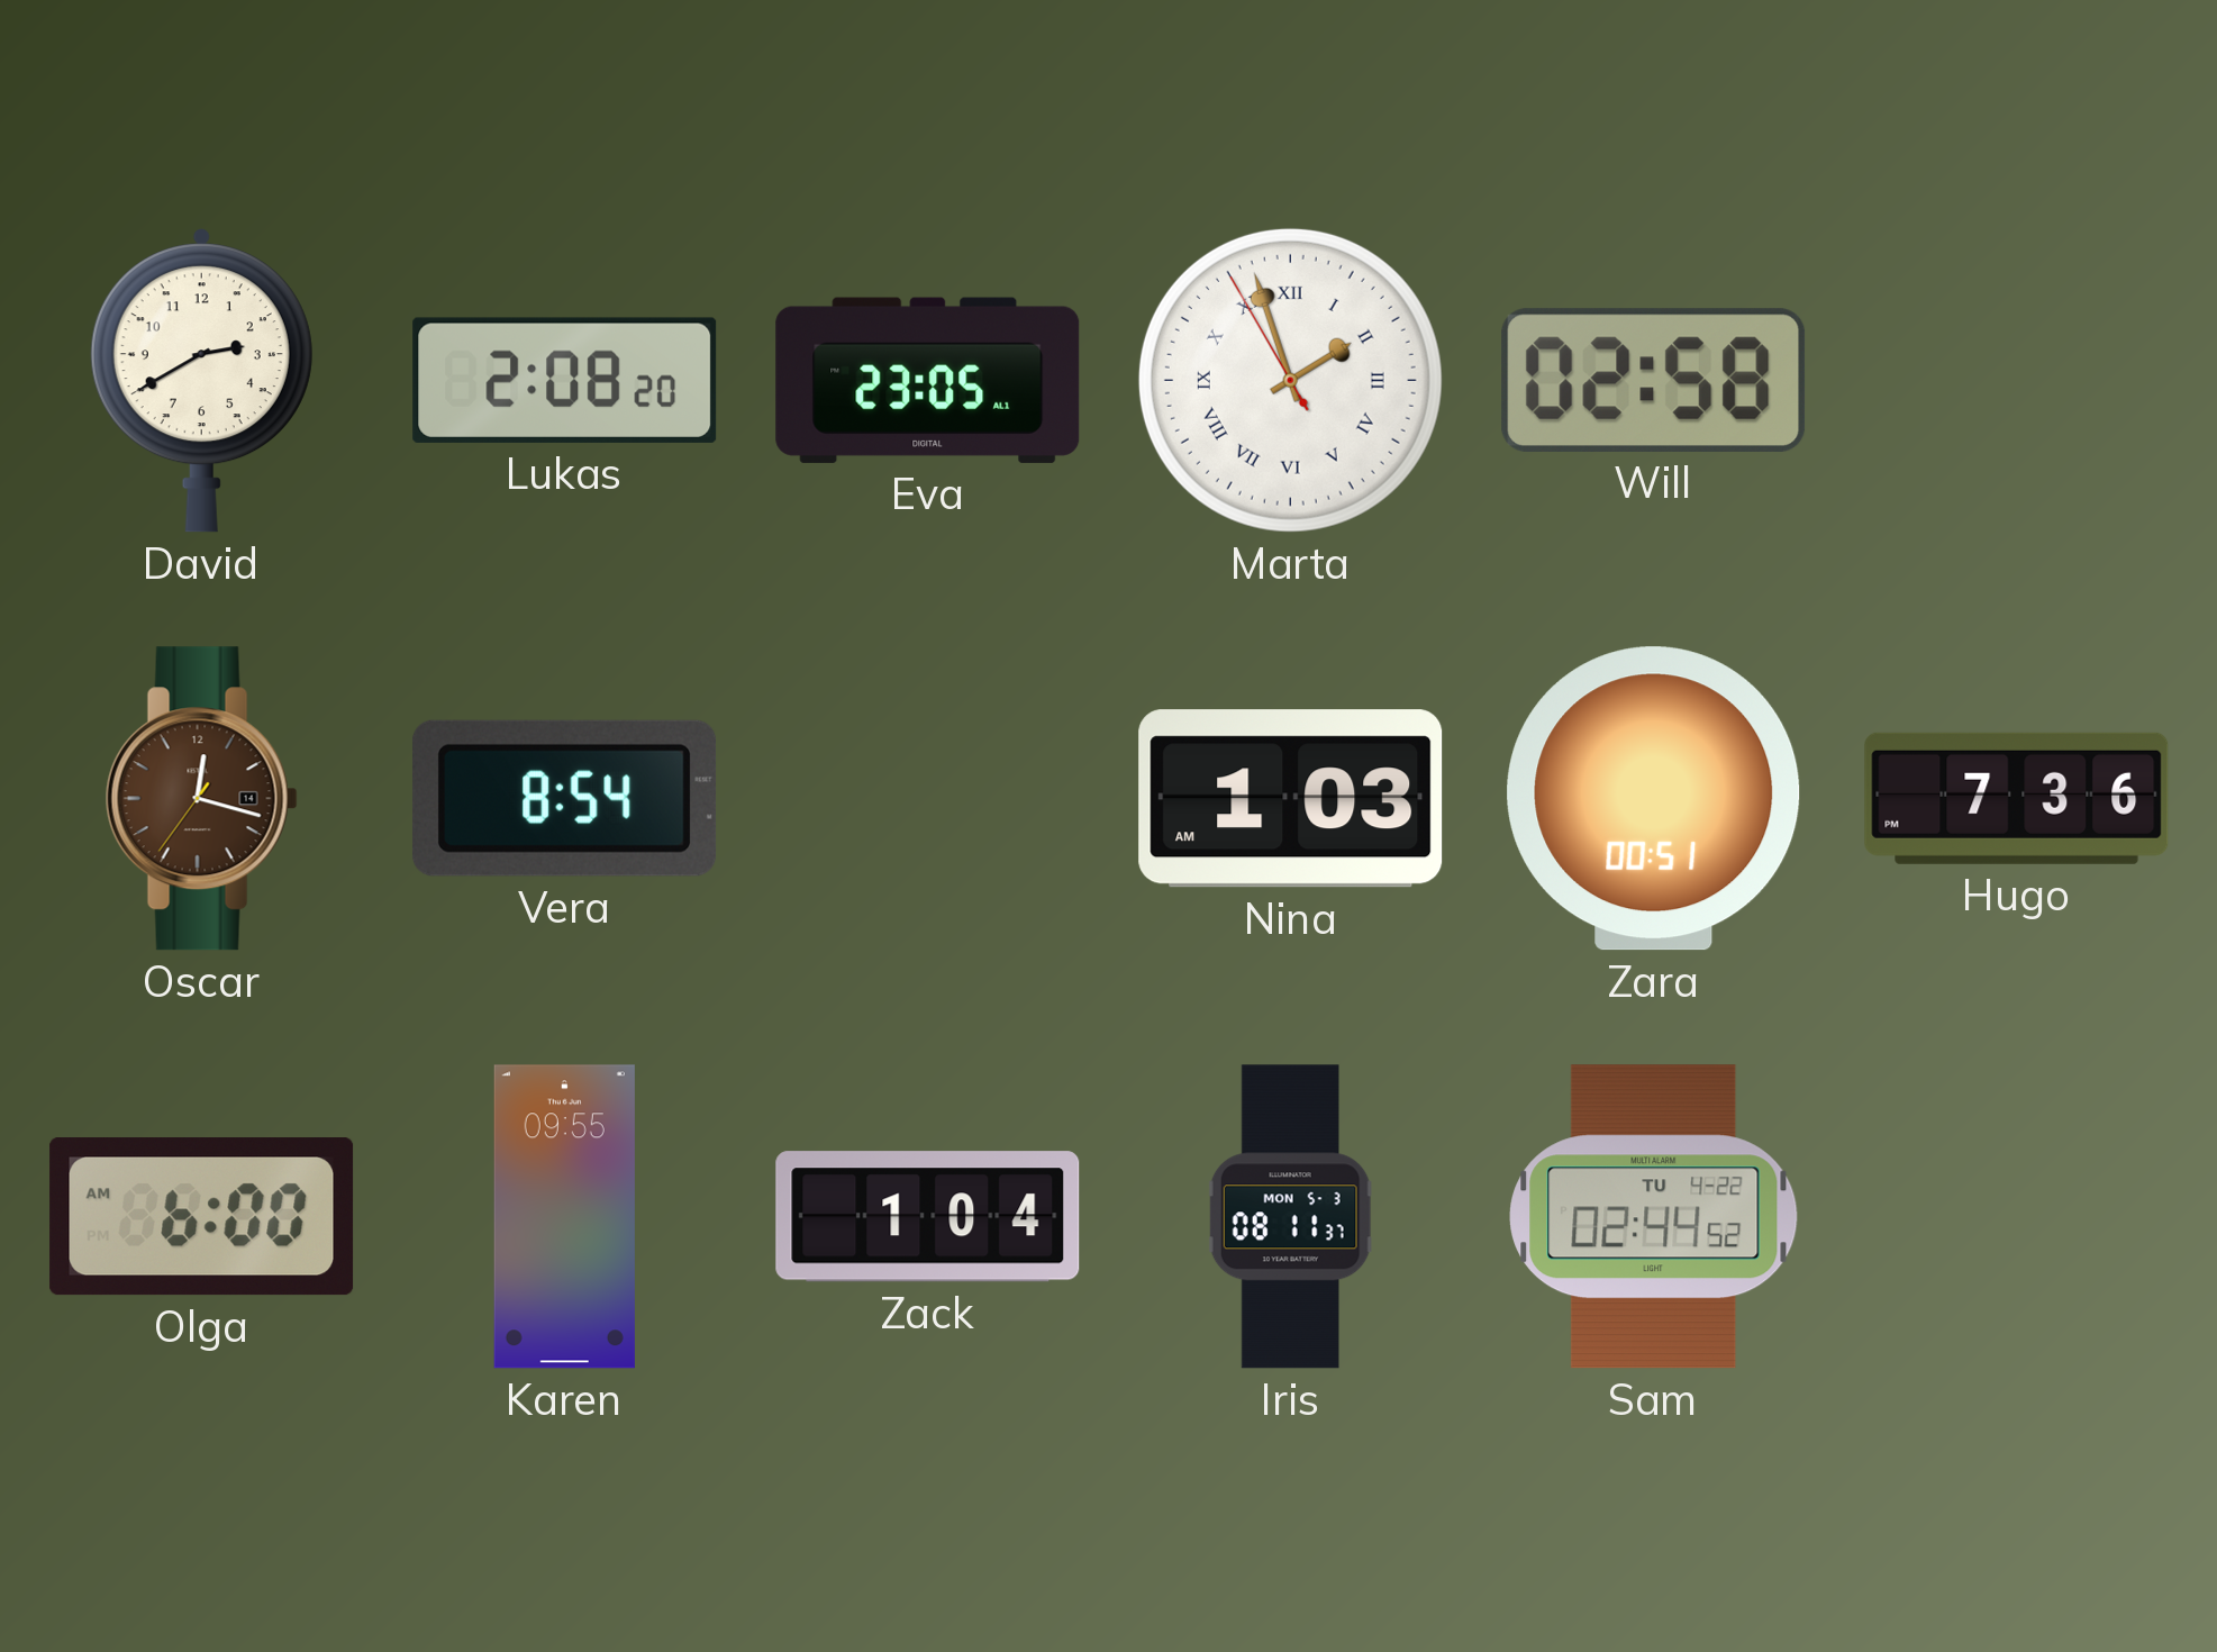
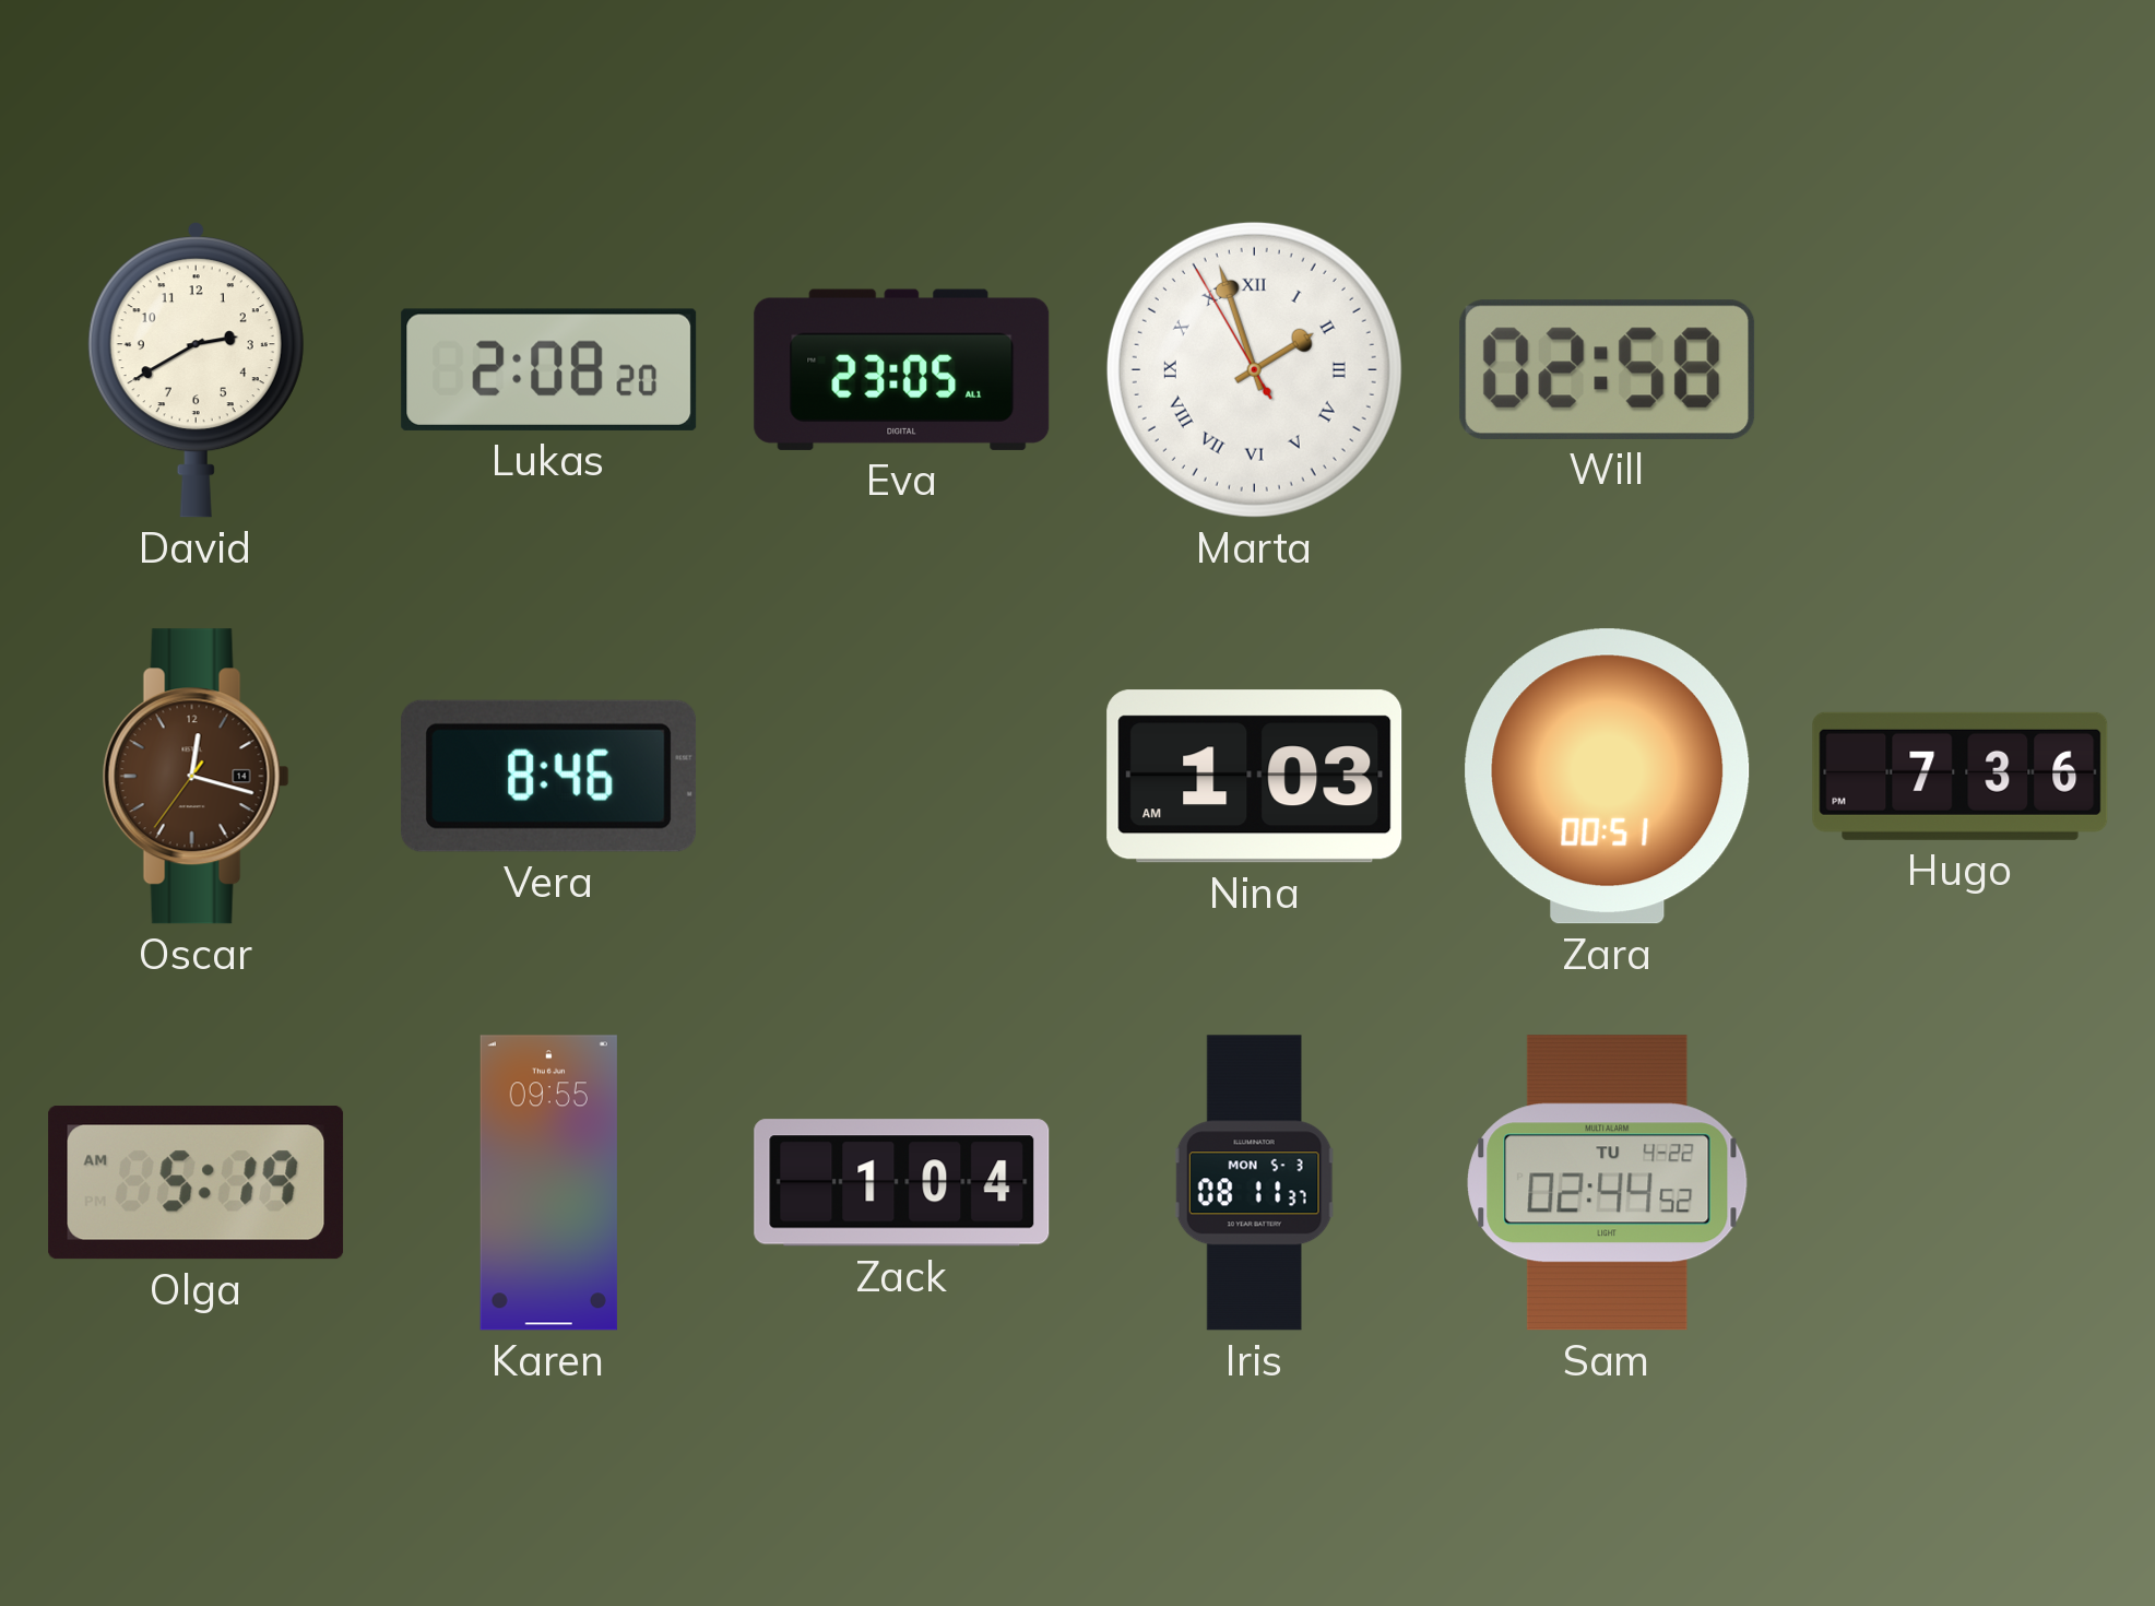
Vera: 8:54 -> 8:46 (549, 776)
Olga: 6:00 -> 5:19 (197, 1183)
